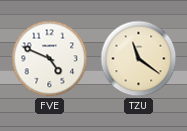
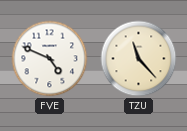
TZU: 11:21 -> 11:23 (139, 59)
